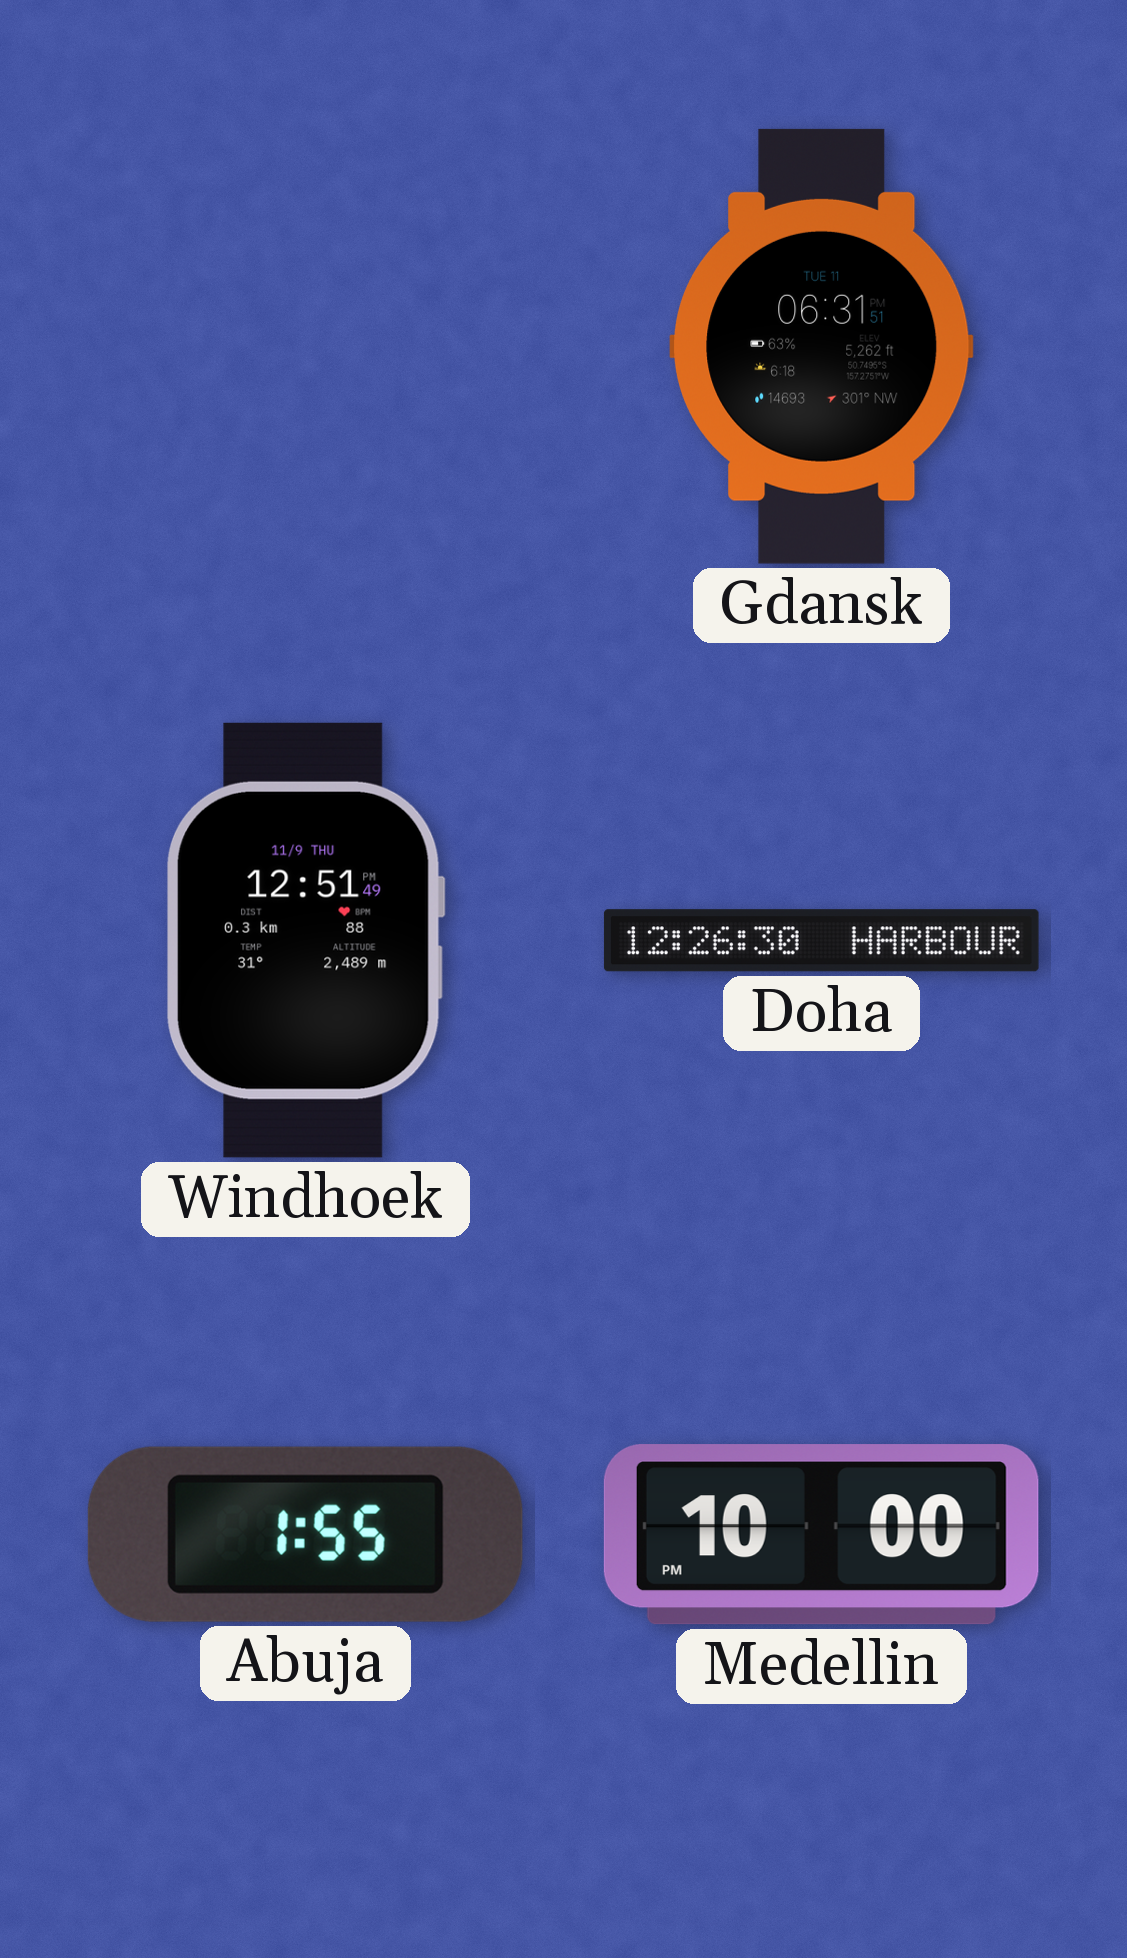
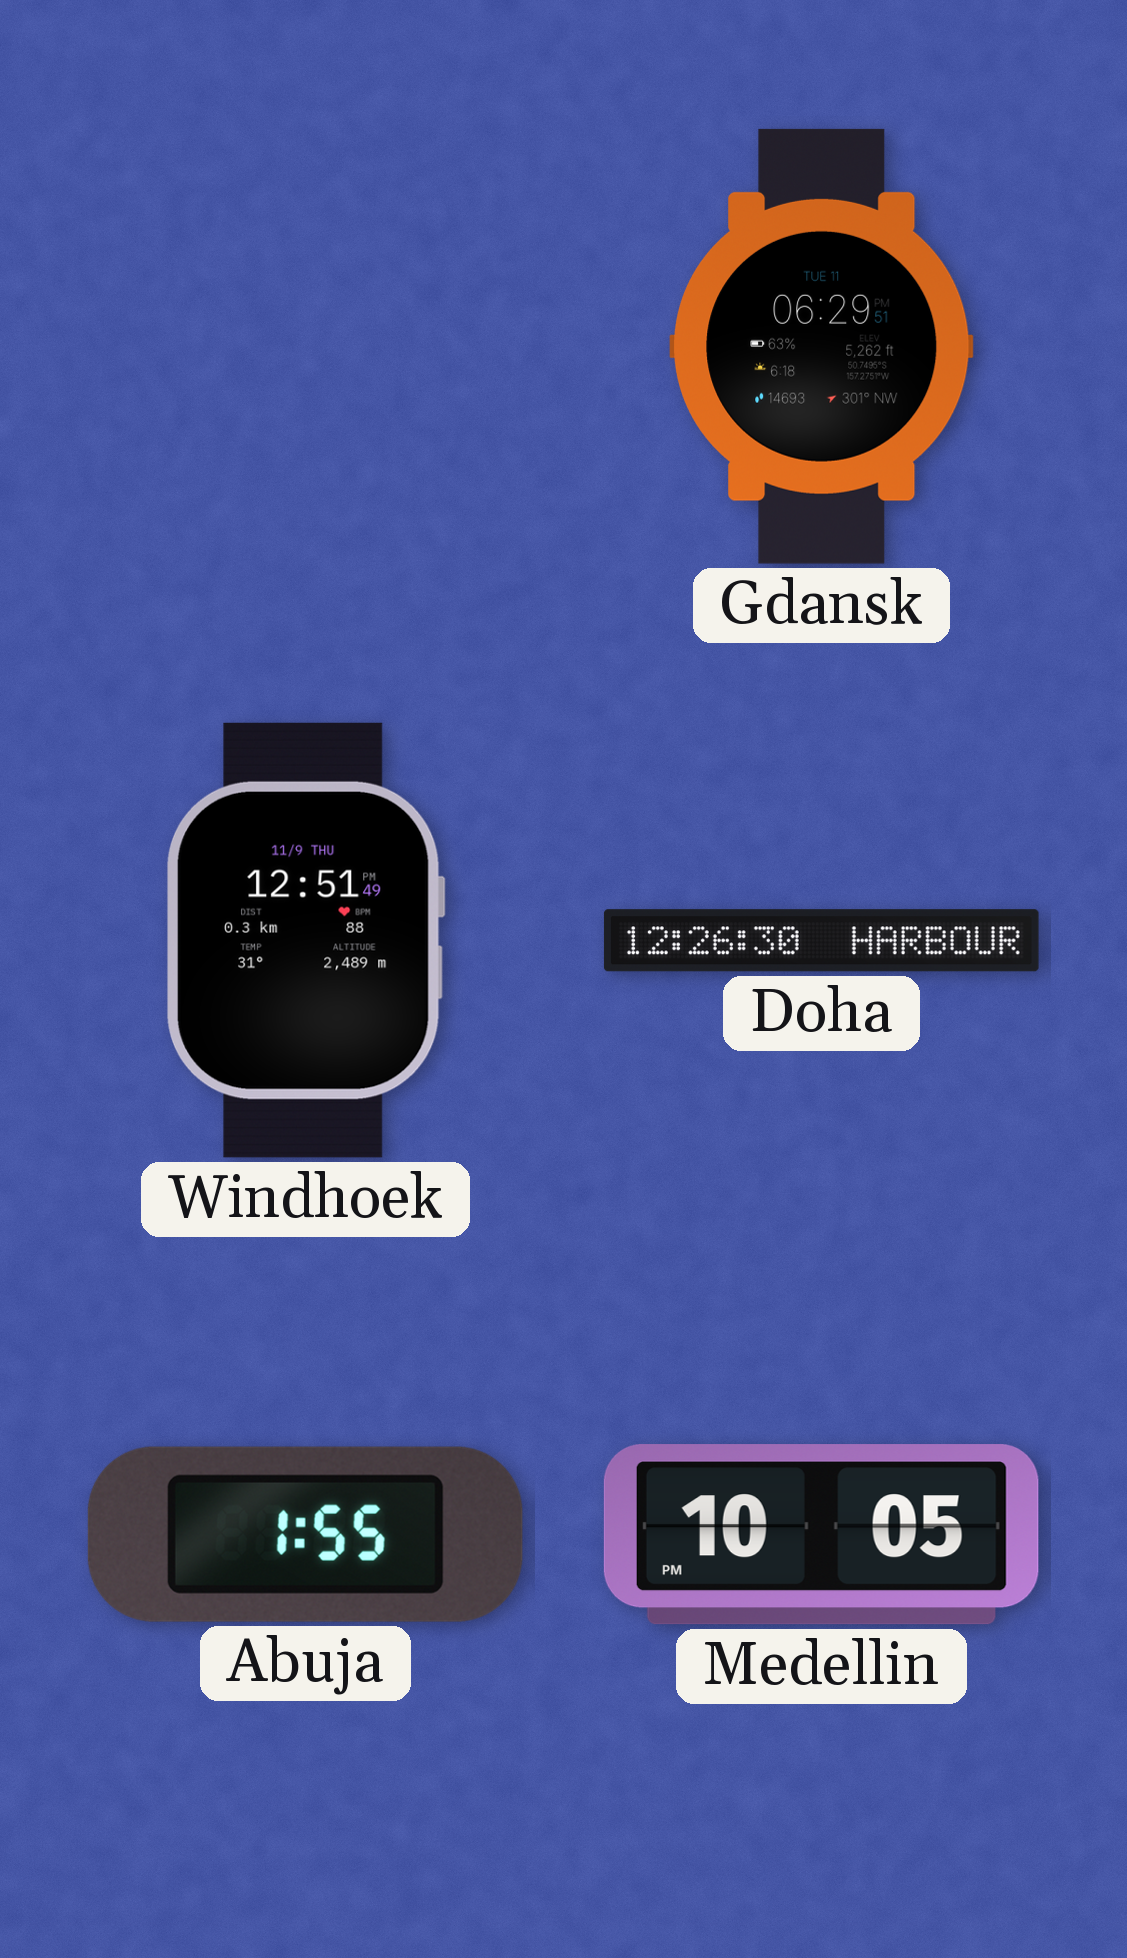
Gdansk: 06:31 -> 06:29 (822, 346)
Medellin: 10:00 -> 10:05 (821, 1535)
